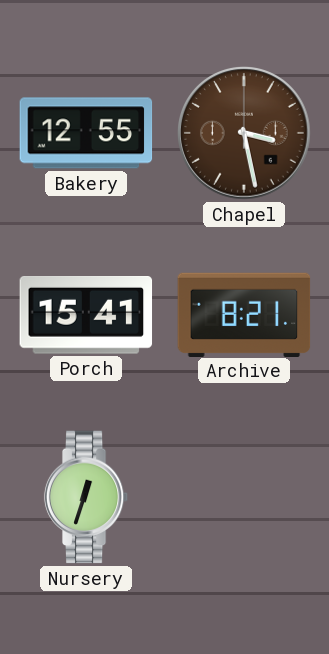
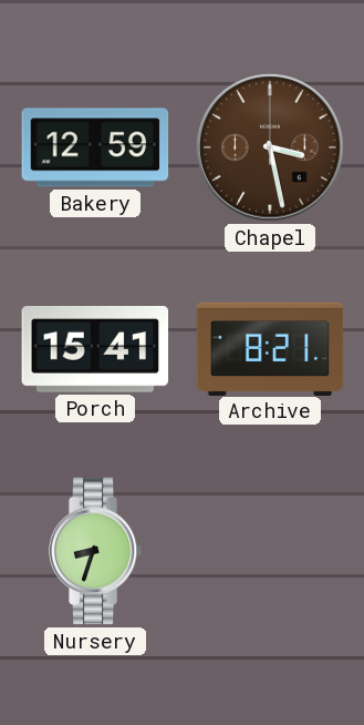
Bakery: 12:55 -> 12:59 (95, 147)
Nursery: 12:33 -> 8:33 (95, 551)
